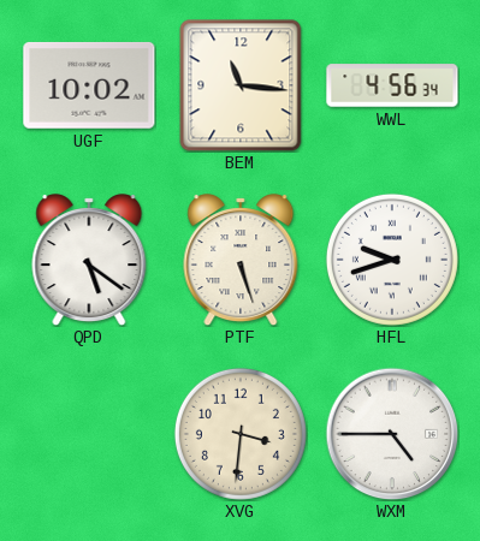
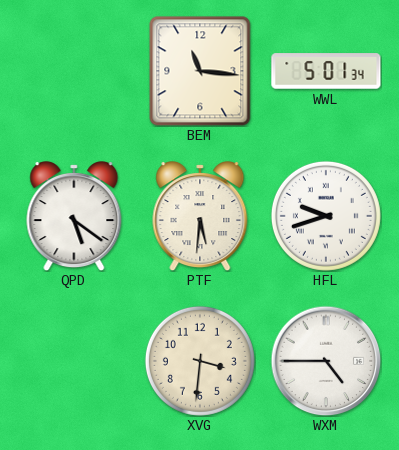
UGF: 10:02 -> none (89, 85)
WWL: 4:56 -> 5:01 (326, 71)
PTF: 5:27 -> 5:31 (200, 216)
